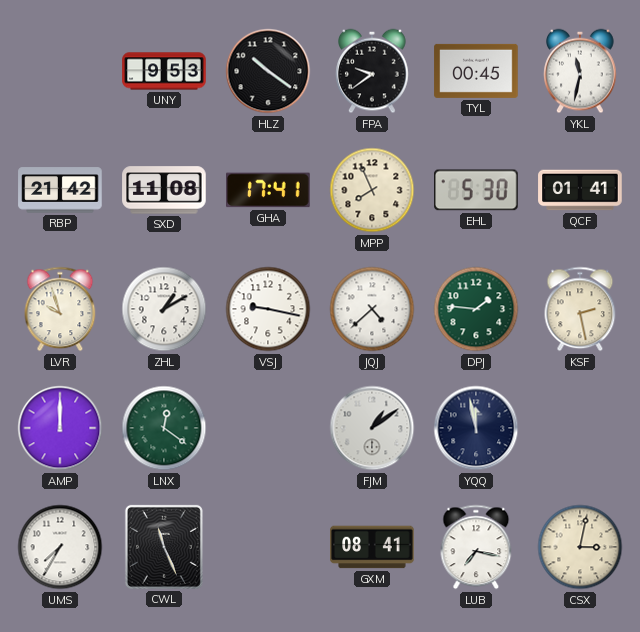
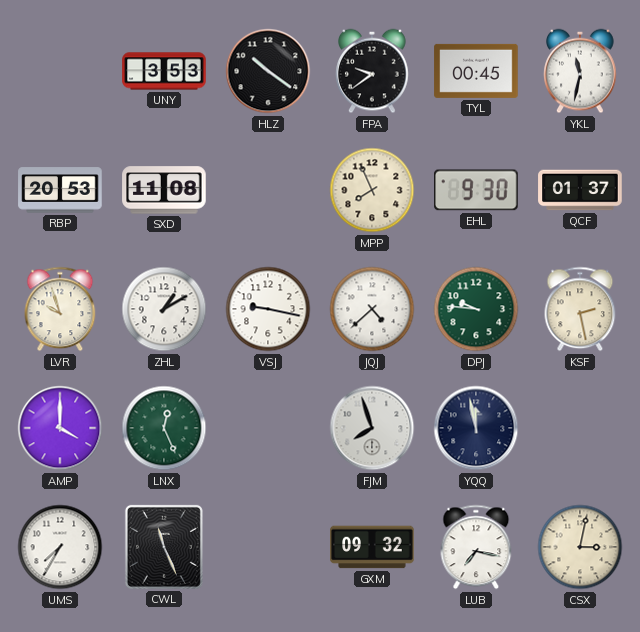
UNY: 9:53 -> 3:53 (164, 71)
RBP: 21:42 -> 20:53 (60, 190)
GHA: 17:41 -> none (268, 190)
EHL: 5:30 -> 9:30 (476, 190)
QCF: 01:41 -> 01:37 (580, 190)
DPJ: 1:46 -> 9:46 (476, 309)
AMP: 12:00 -> 4:00 (60, 428)
LNX: 12:21 -> 12:26 (164, 428)
FJM: 1:09 -> 7:57 (372, 428)
GXM: 08:41 -> 09:32 (372, 547)
